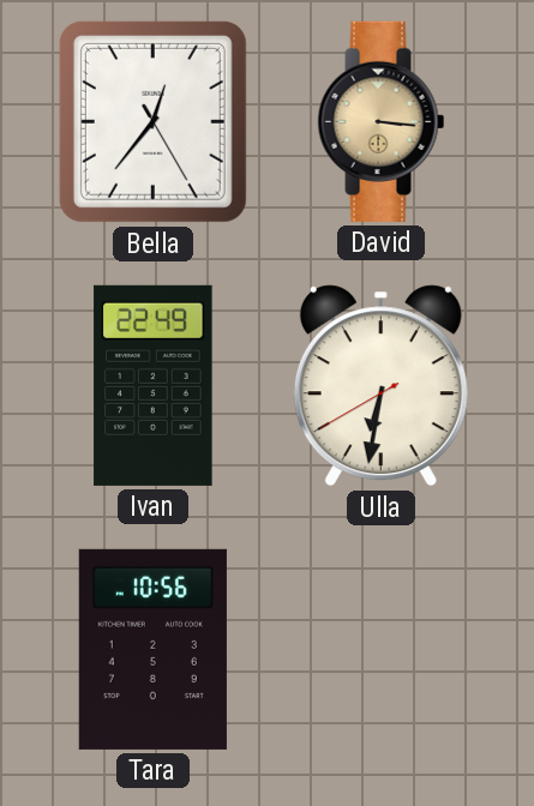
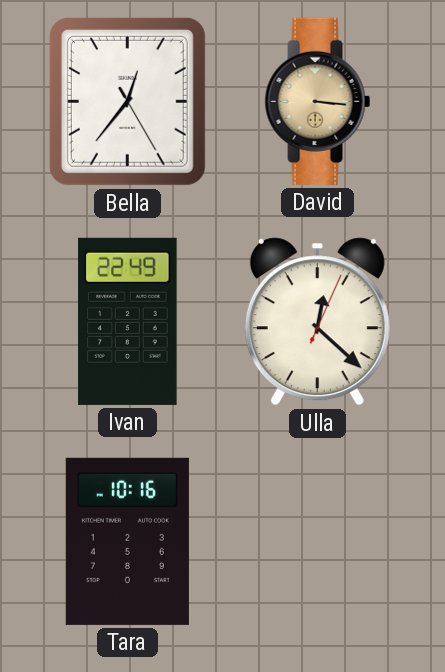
Ulla: 6:31 -> 12:22 (317, 322)
Tara: 10:56 -> 10:16 (127, 541)
